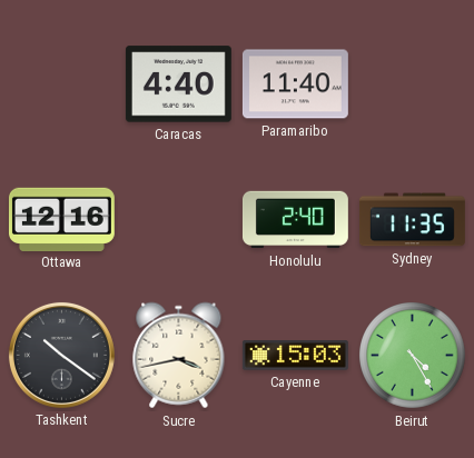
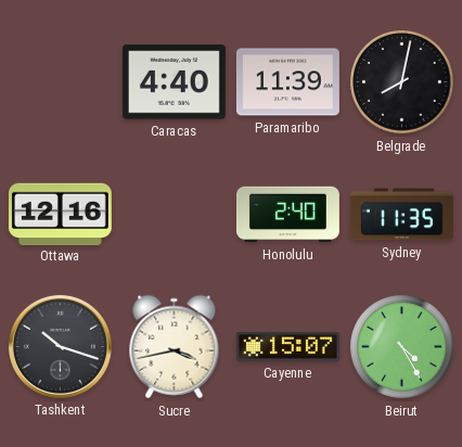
Paramaribo: 11:40 -> 11:39 (287, 82)
Belgrade: none -> 8:02 (402, 82)
Tashkent: 10:21 -> 10:18 (60, 346)
Cayenne: 15:03 -> 15:07 (287, 347)
